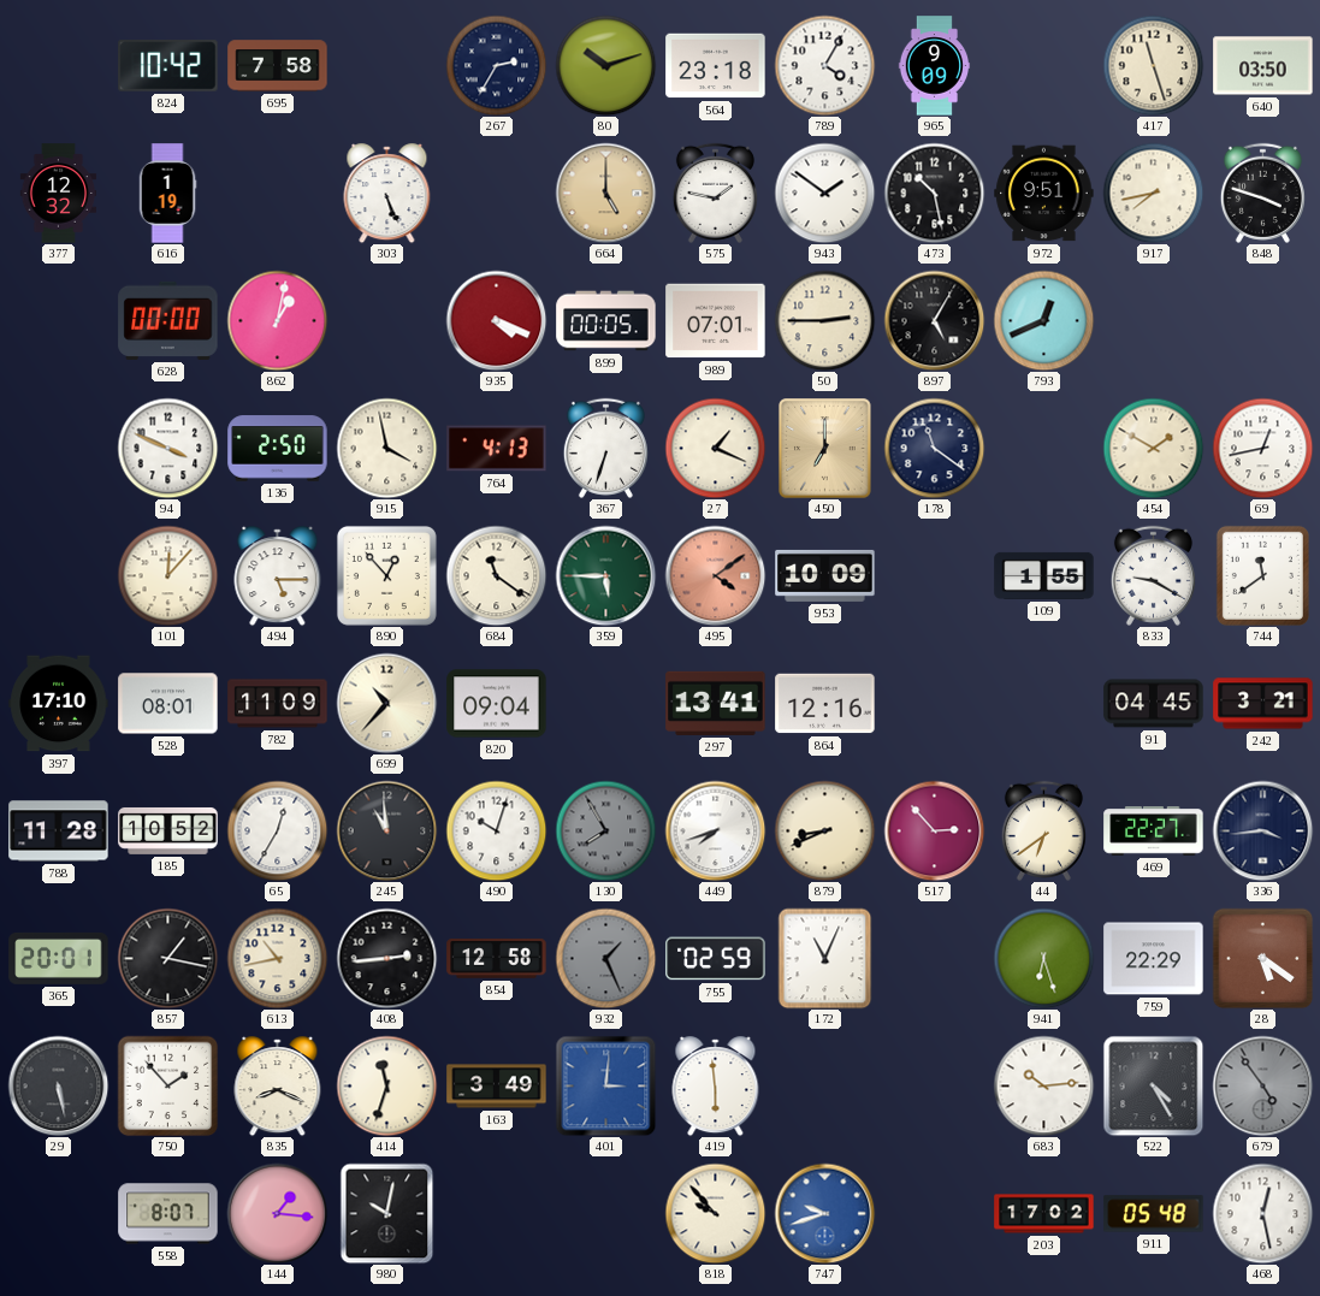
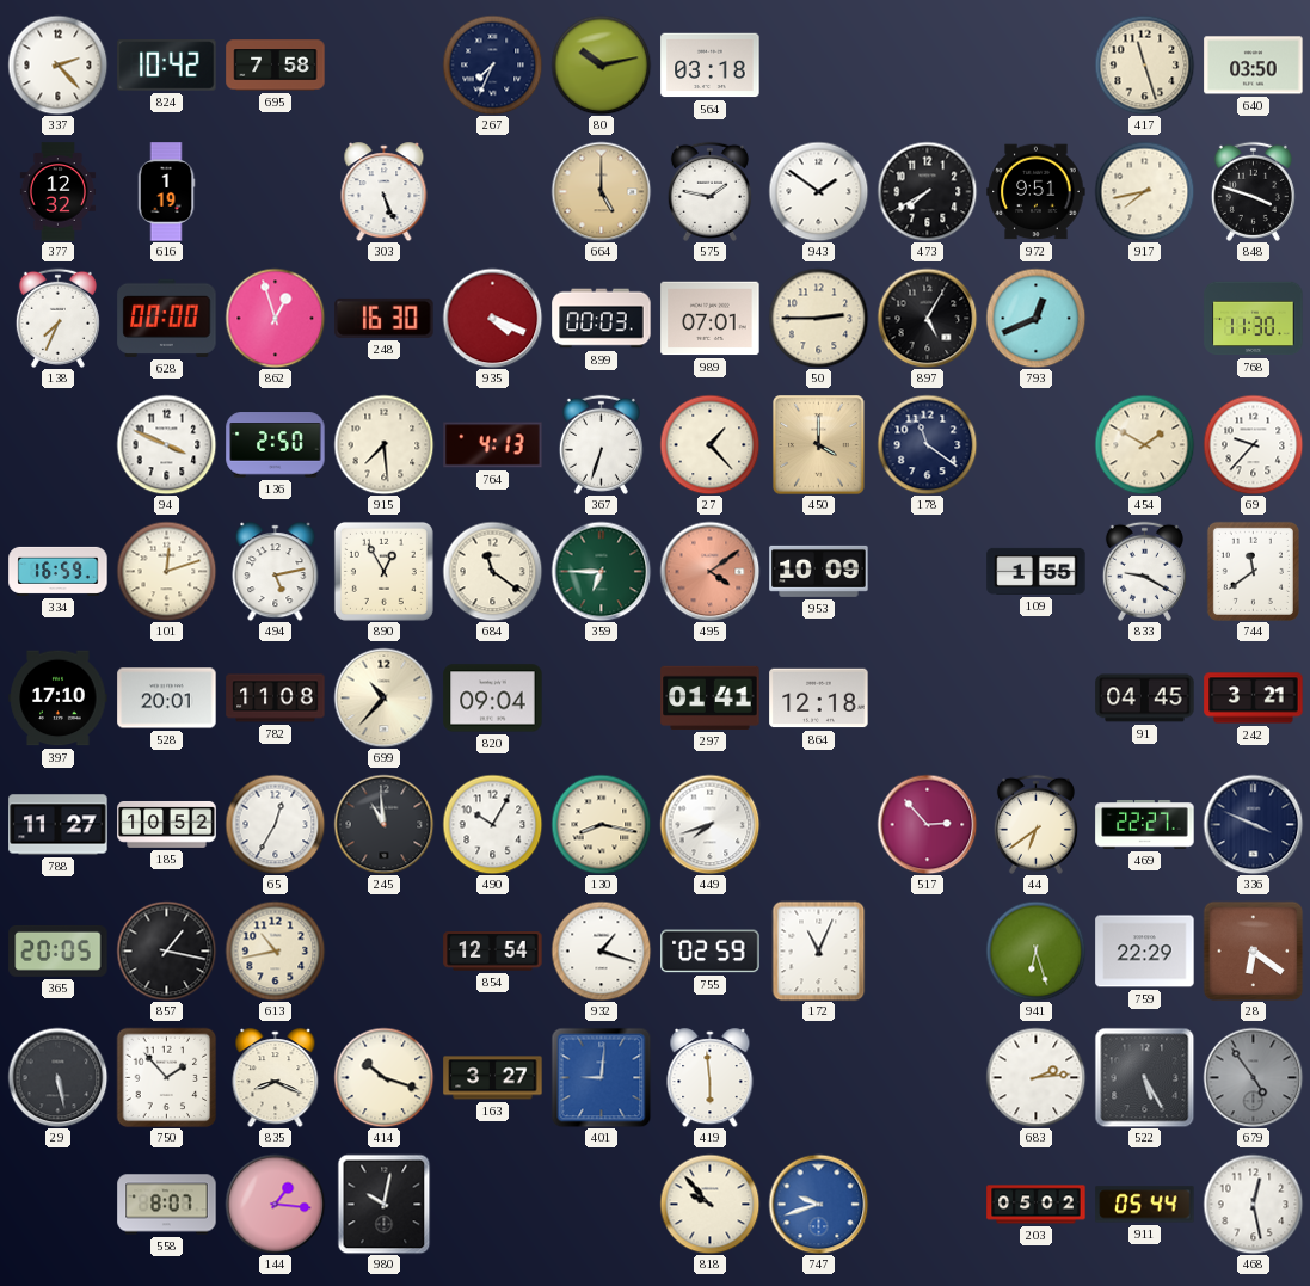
337: none -> 2:23 (57, 64)
267: 2:35 -> 7:34 (492, 64)
80: 10:12 -> 10:13 (601, 64)
564: 23:18 -> 03:18 (711, 66)
789: 4:05 -> none (824, 65)
965: 9:09 -> none (935, 66)
473: 10:28 -> 7:40 (927, 191)
138: none -> 7:34 (57, 318)
862: 1:02 -> 12:57 (275, 318)
248: none -> 16:30 (385, 318)
899: 00:05 -> 00:03 (602, 319)
768: none -> 11:30 (1254, 319)
915: 3:58 -> 7:29 (383, 444)
27: 1:19 -> 1:23 (709, 444)
450: 7:00 -> 4:00 (819, 445)
69: 12:43 -> 9:37 (1253, 444)
334: none -> 16:59 (59, 571)
101: 12:07 -> 12:12 (166, 571)
494: 5:15 -> 5:13 (276, 572)
890: 12:53 -> 12:55 (383, 571)
359: 5:45 -> 6:45 (601, 571)
528: 08:01 -> 20:01 (167, 699)
782: 11:09 -> 11:08 (276, 699)
297: 13:41 -> 01:41 (711, 697)
864: 12:16 -> 12:18 (819, 699)
788: 11:28 -> 11:27 (59, 825)
490: 10:03 -> 10:05 (492, 824)
130: 7:55 -> 8:17 (601, 824)
130 dial: grey -> cream (601, 824)
879: 8:41 -> none (824, 830)
336: 3:44 -> 3:49 (1253, 824)
365: 20:01 -> 20:05 (59, 950)
408: 2:44 -> none (386, 958)
854: 12:58 -> 12:54 (493, 952)
932: 1:26 -> 1:18 (601, 950)
932 dial: grey -> white (601, 950)
28: 5:21 -> 6:21 (1253, 950)
414: 11:33 -> 10:18 (383, 1077)
163: 3:49 -> 3:27 (493, 1078)
401: 3:01 -> 9:01 (601, 1077)
683: 10:14 -> 2:14 (1035, 1077)
522: 4:25 -> 5:25 (1144, 1077)
203: 17:02 -> 05:02 (1037, 1205)
911: 05:48 -> 05:44 (1145, 1205)
